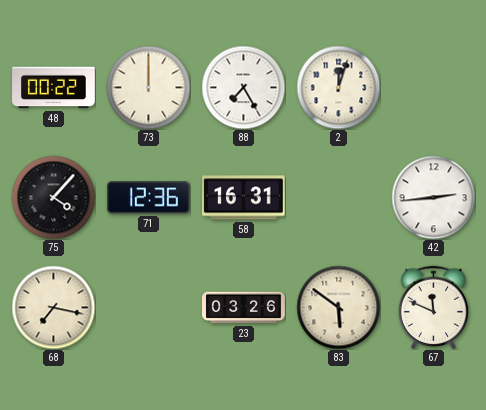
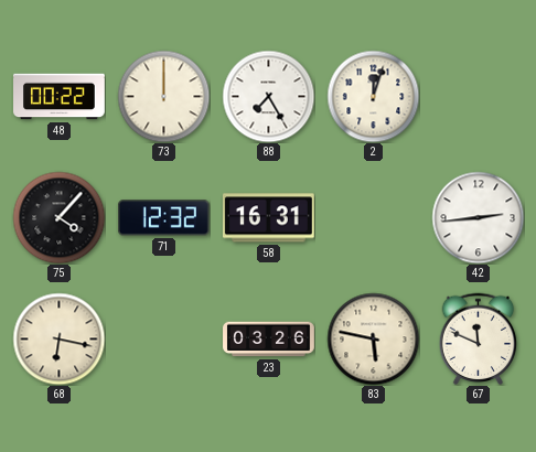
71: 12:36 -> 12:32 (163, 218)
68: 7:17 -> 6:17 (58, 338)
83: 5:51 -> 5:47 (373, 338)
